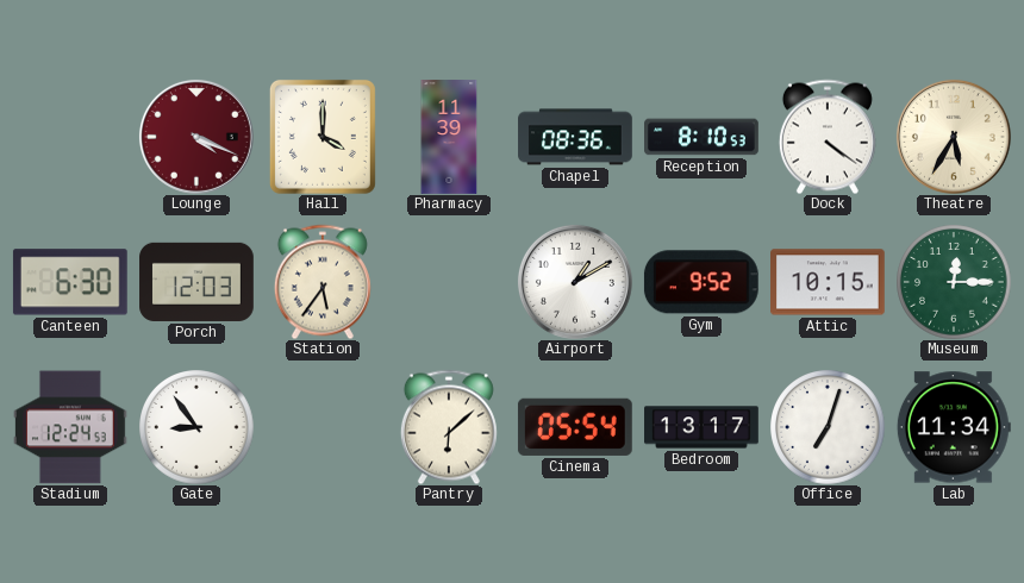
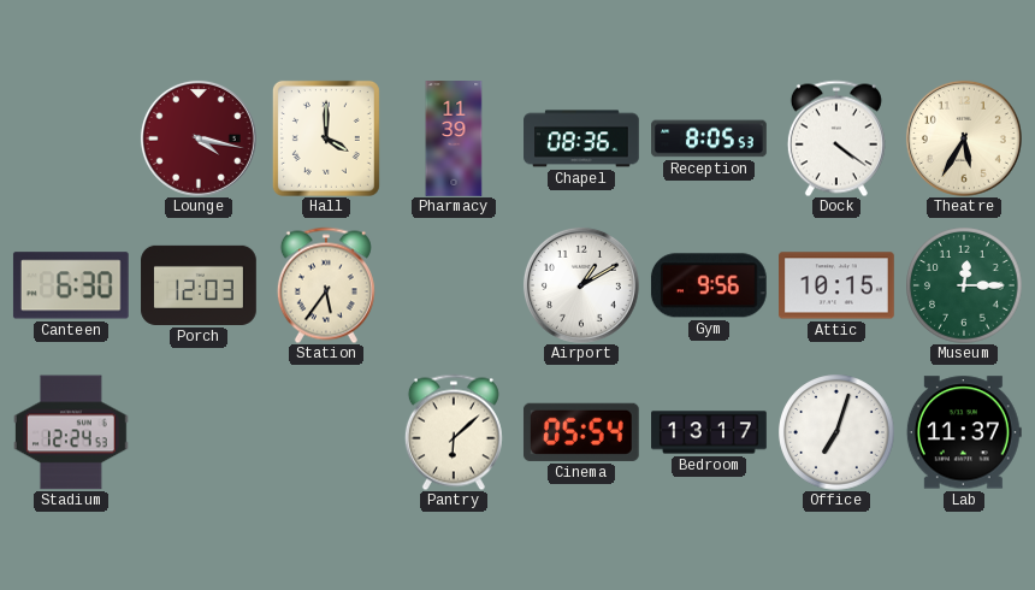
Lounge: 4:19 -> 4:17 (199, 138)
Reception: 8:10 -> 8:05 (709, 138)
Gym: 9:52 -> 9:56 (709, 285)
Gate: 8:54 -> none (196, 427)
Lab: 11:34 -> 11:37 (964, 432)
